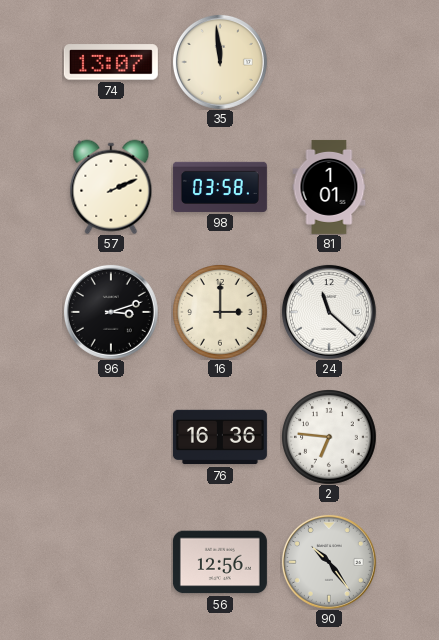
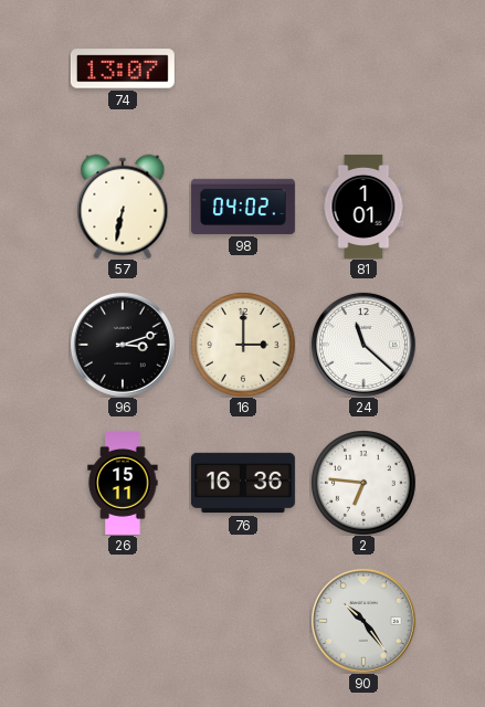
35: 11:59 -> none (220, 62)
57: 2:11 -> 6:32 (123, 207)
98: 03:58 -> 04:02 (243, 207)
26: none -> 15:11 (123, 483)
56: 12:56 -> none (220, 562)
